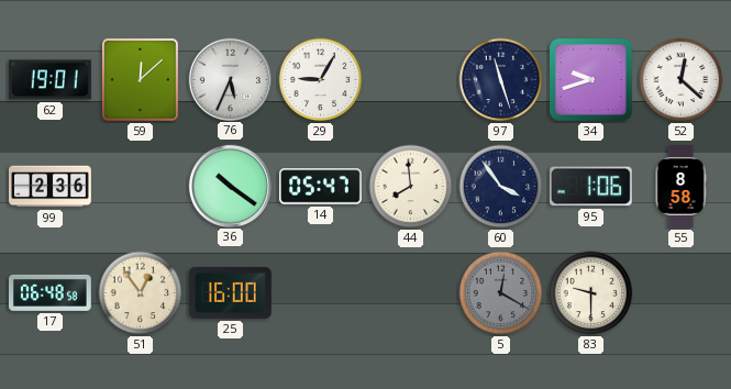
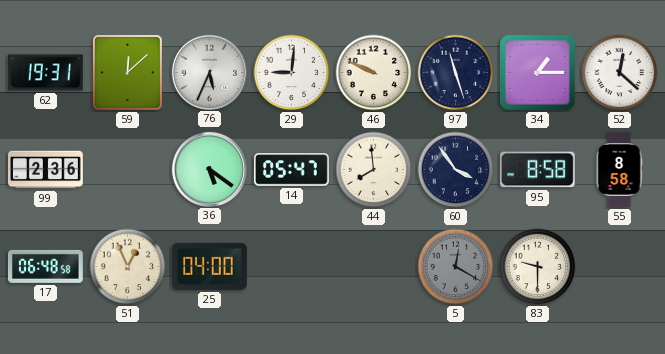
62: 19:01 -> 19:31 (45, 73)
29: 9:05 -> 9:01 (292, 73)
46: none -> 9:49 (374, 73)
34: 9:42 -> 1:15 (538, 73)
36: 10:21 -> 5:21 (209, 169)
95: 1:06 -> 8:58 (537, 170)
51: 12:54 -> 12:56 (128, 267)
25: 16:00 -> 04:00 (209, 266)
